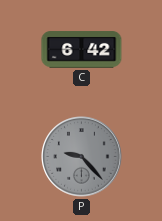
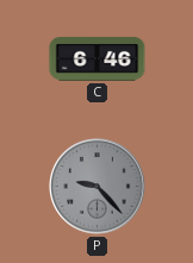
C: 6:42 -> 6:46 (98, 60)
